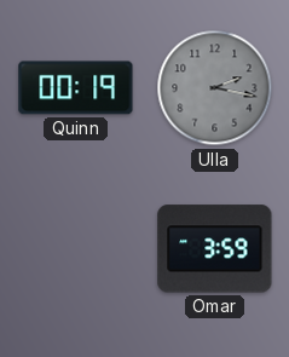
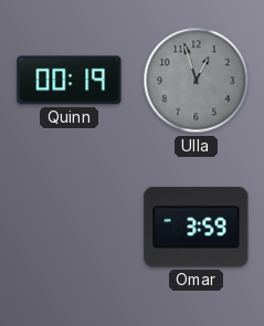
Ulla: 2:17 -> 12:57 (197, 81)
